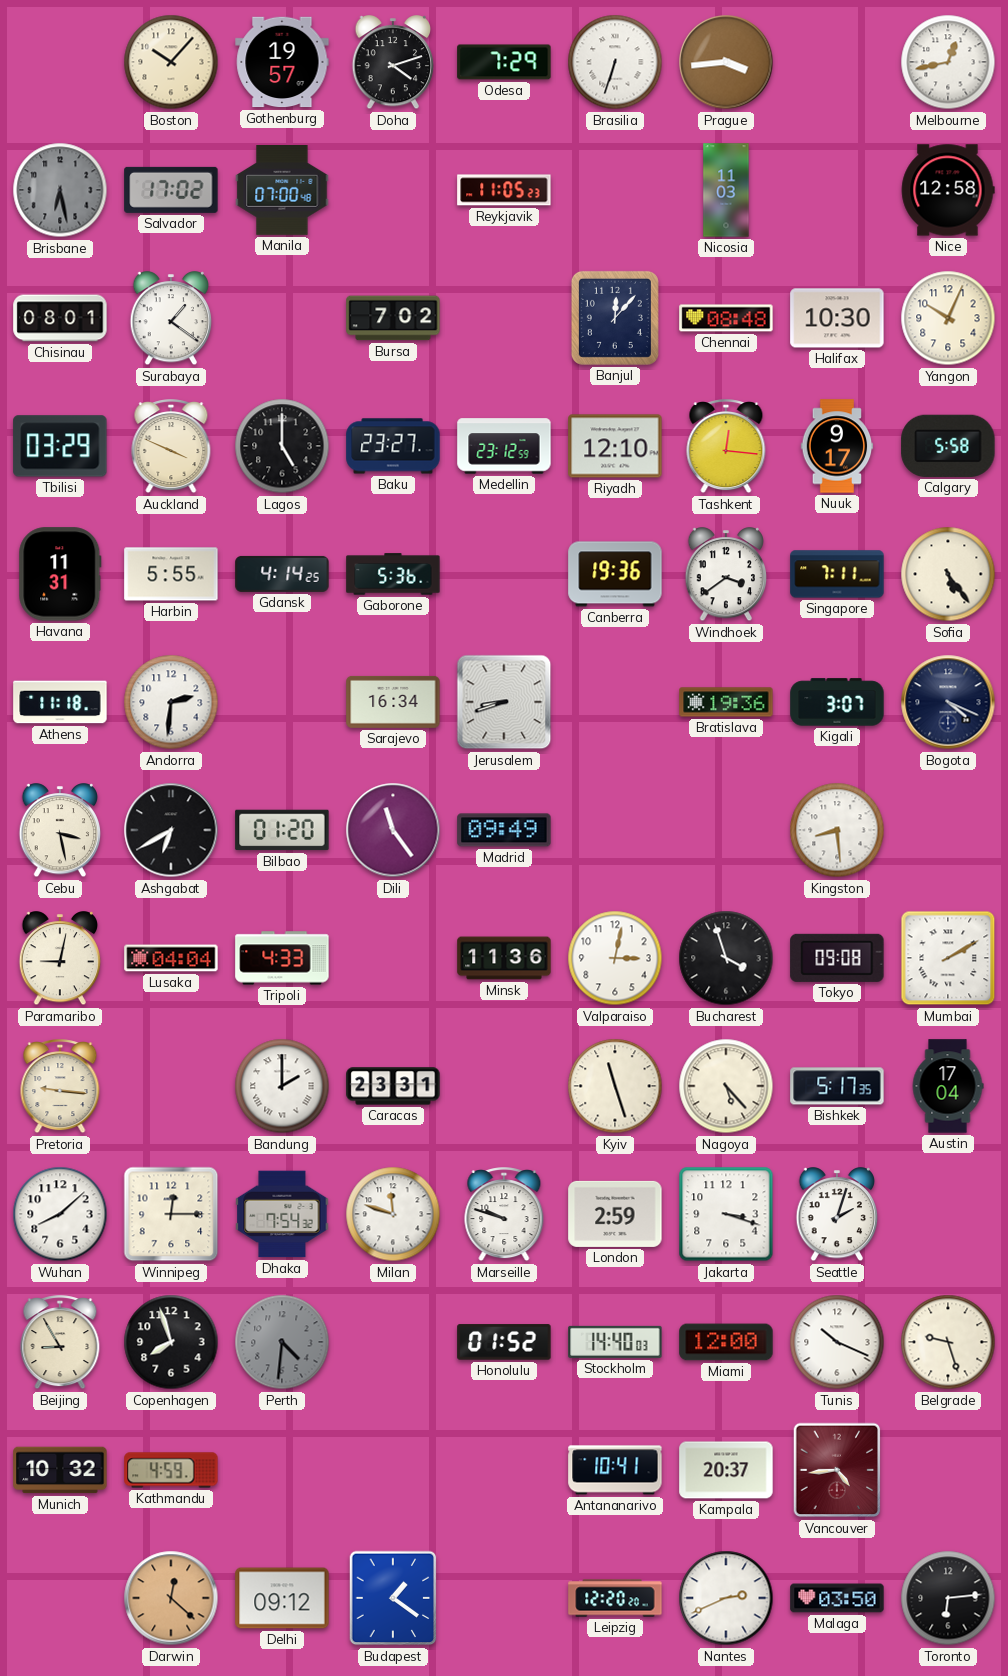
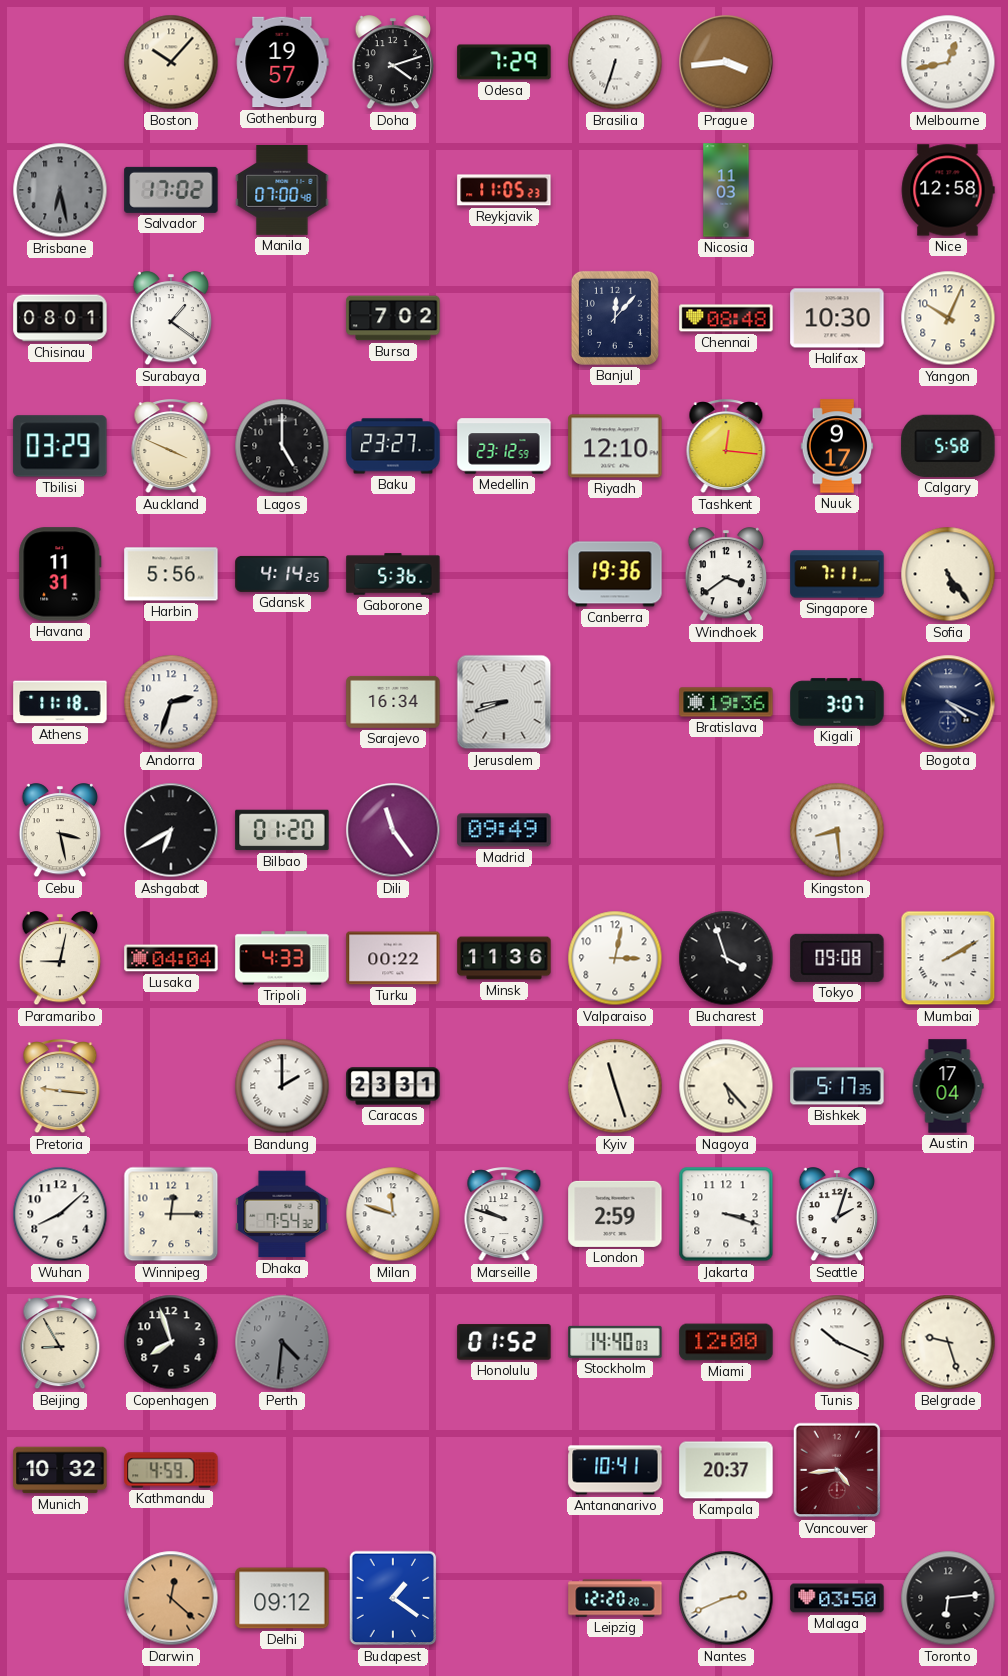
Harbin: 5:55 -> 5:56 (171, 574)
Andorra: 2:31 -> 2:33 (171, 702)
Turku: none -> 00:22 (393, 958)
